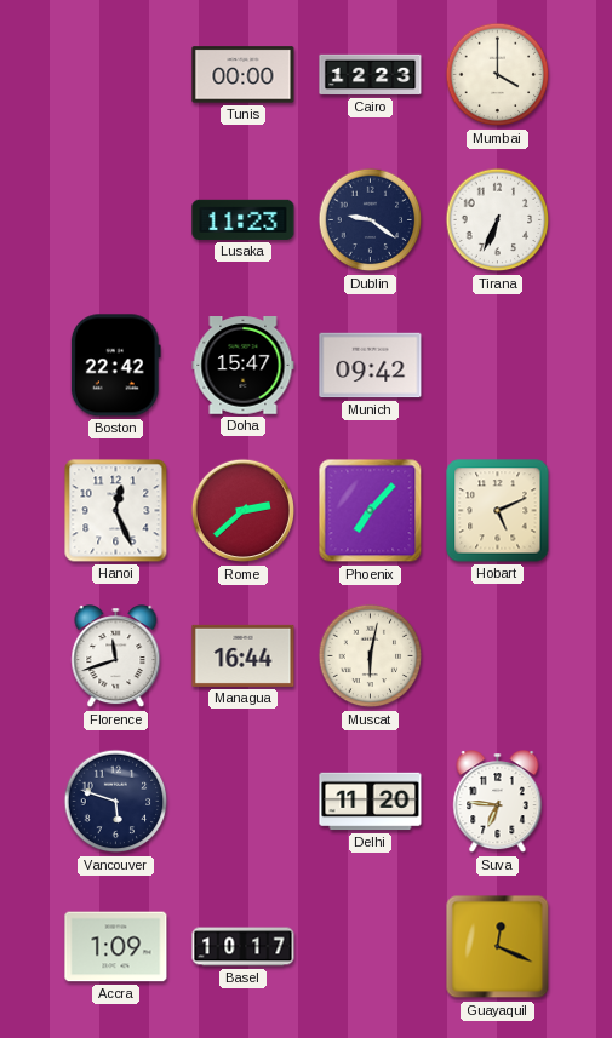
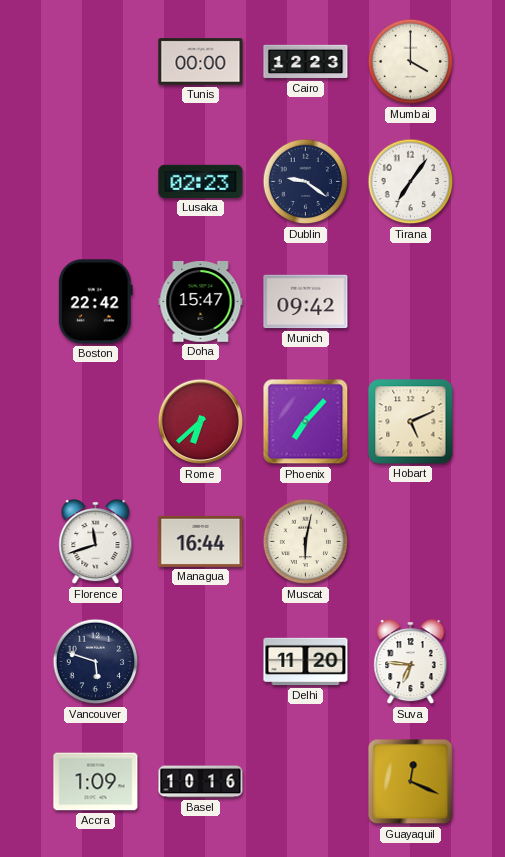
Lusaka: 11:23 -> 02:23 (201, 181)
Tirana: 6:34 -> 7:06 (411, 182)
Hanoi: 12:26 -> none (116, 511)
Rome: 2:38 -> 6:38 (201, 422)
Basel: 10:17 -> 10:16 (201, 782)
